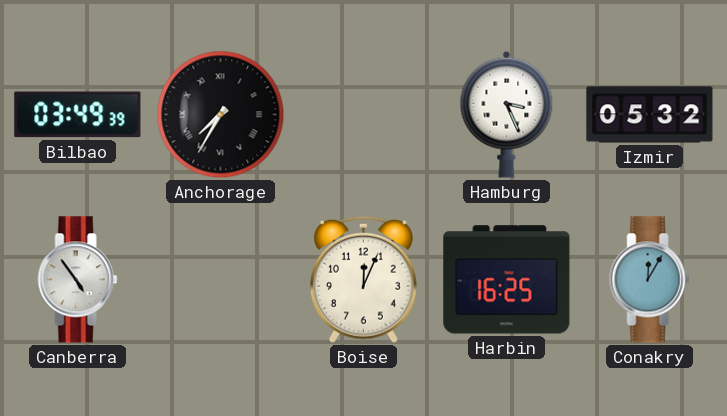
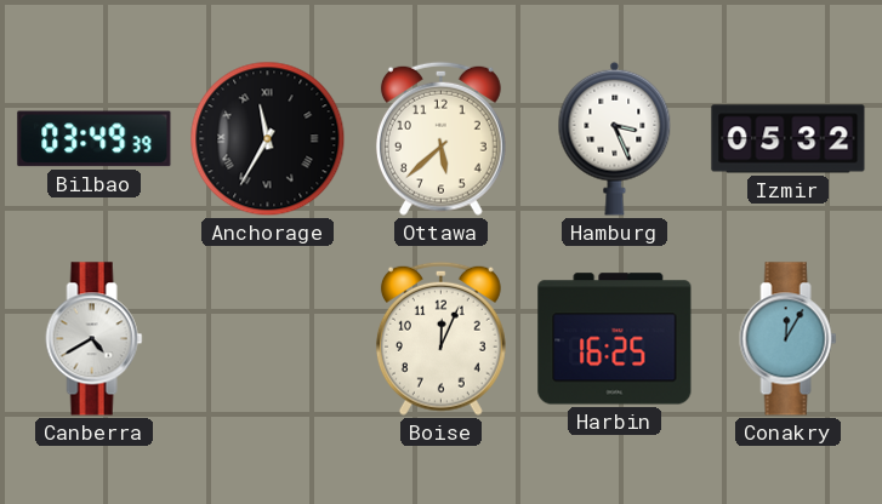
Anchorage: 7:35 -> 11:35 (268, 139)
Ottawa: none -> 5:38 (440, 138)
Canberra: 4:54 -> 4:40 (95, 339)
